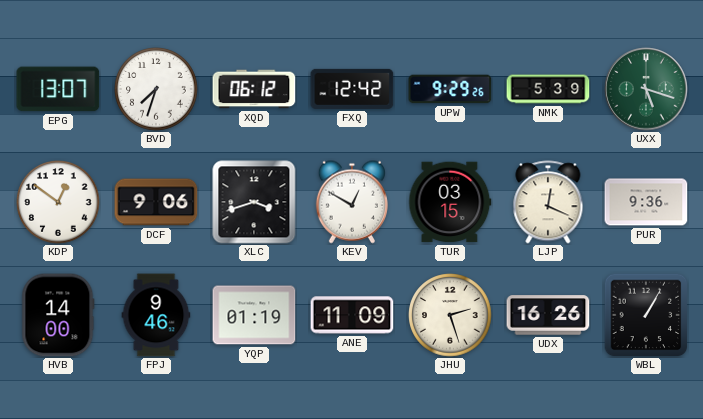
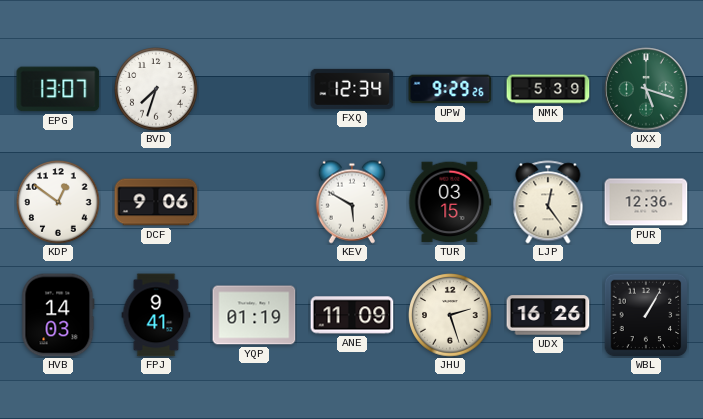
XQD: 06:12 -> none (254, 89)
FXQ: 12:42 -> 12:34 (352, 89)
XLC: 3:42 -> none (254, 202)
KEV: 12:50 -> 5:50 (352, 202)
LJP: 12:19 -> 12:24 (548, 202)
PUR: 9:36 -> 12:36 (646, 202)
HVB: 14:00 -> 14:03 (58, 315)
FPJ: 9:46 -> 9:41 (156, 315)
